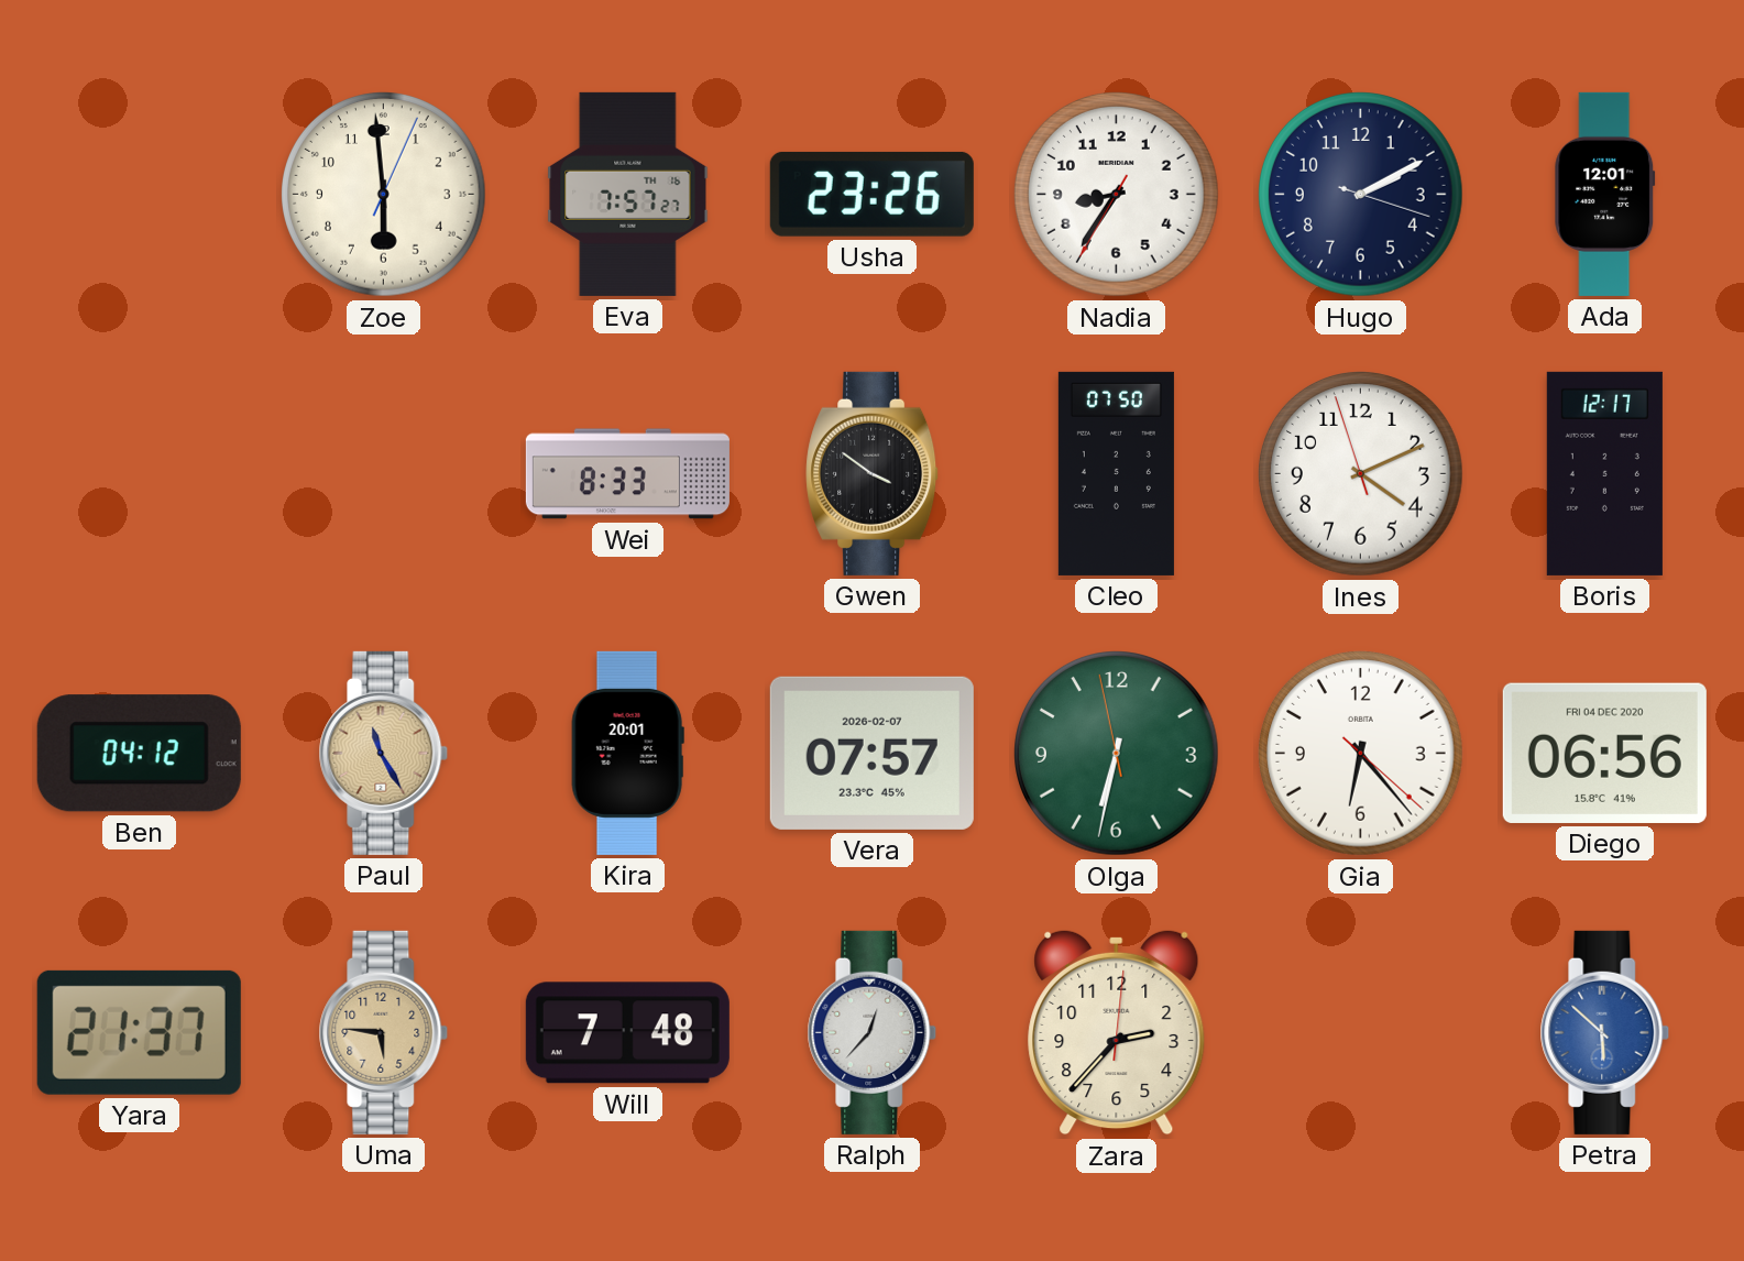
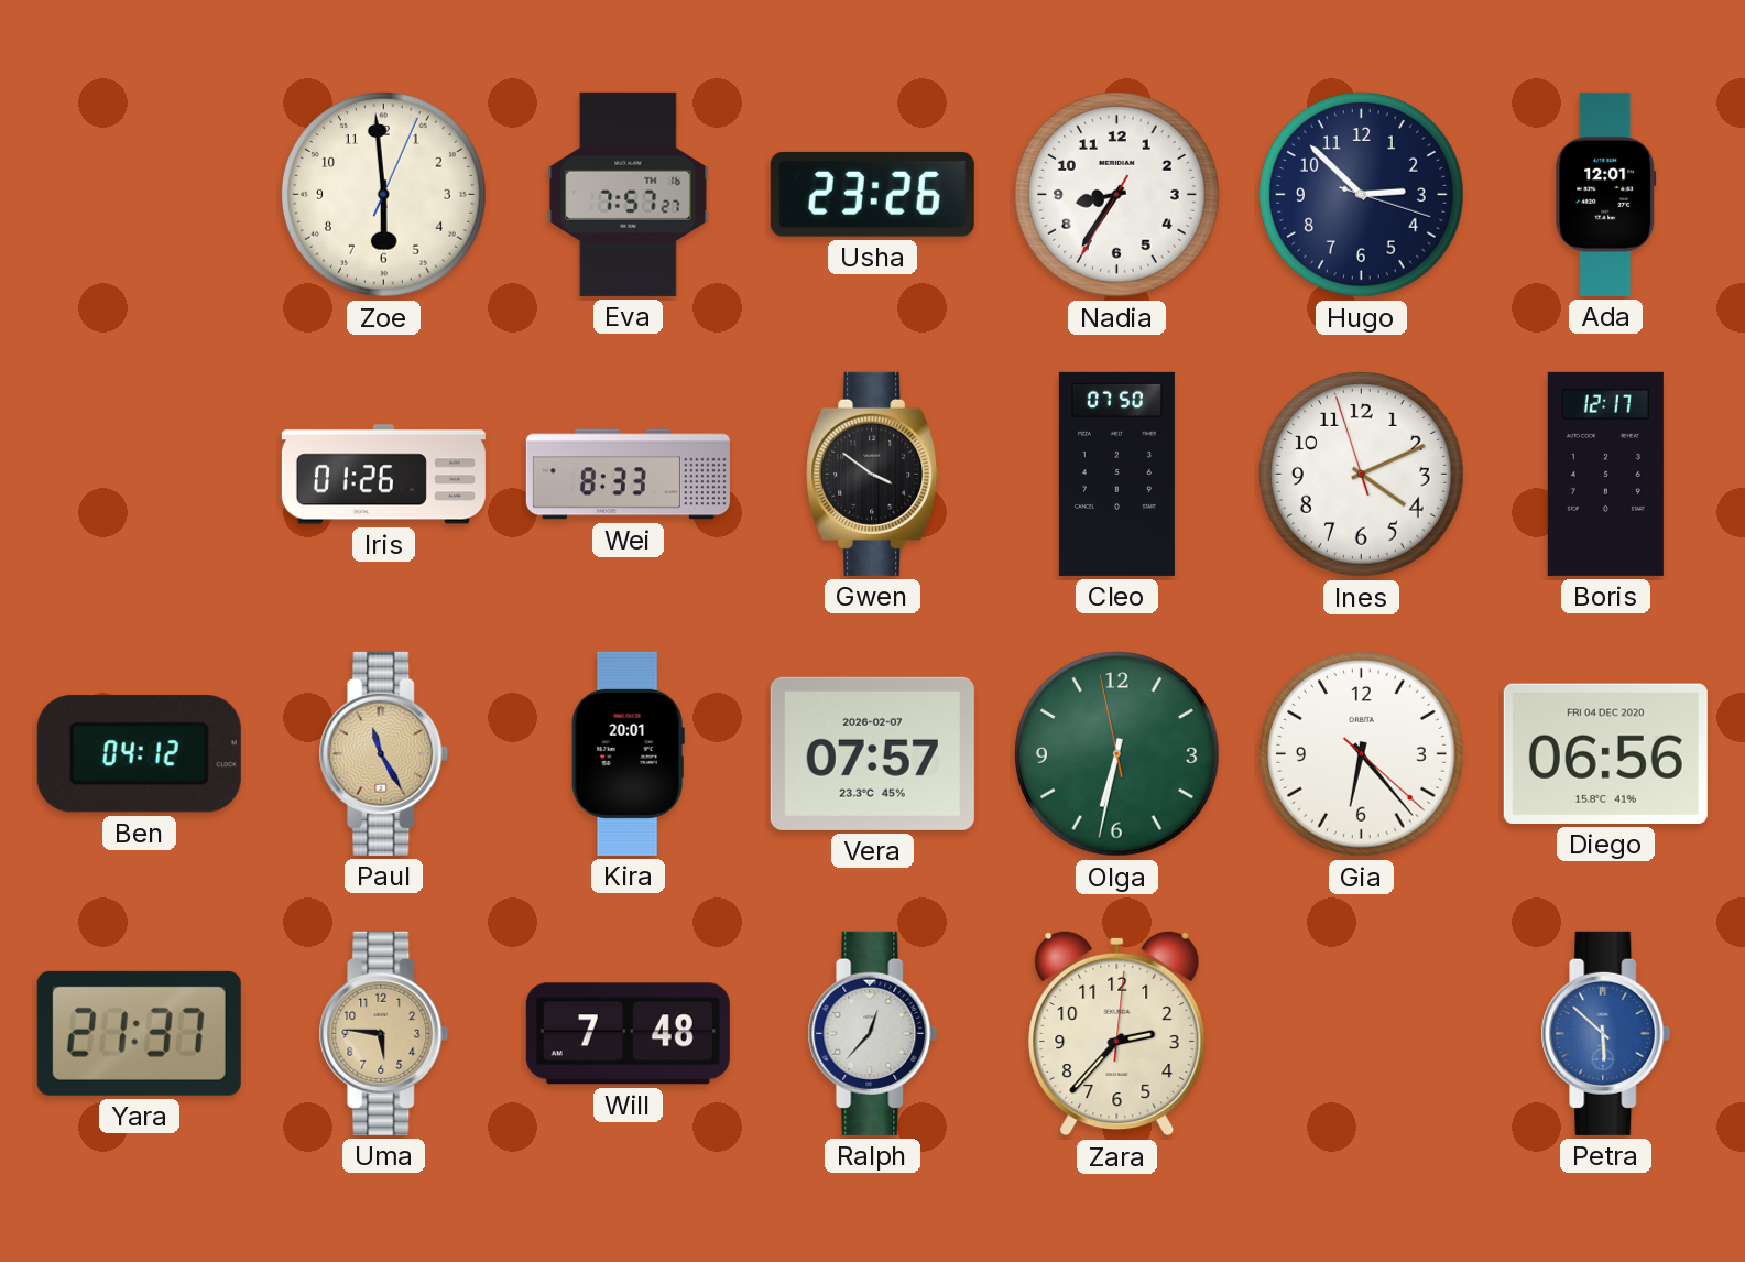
Hugo: 2:10 -> 2:52 (1362, 195)
Iris: none -> 01:26 (383, 475)
